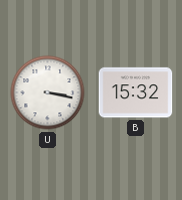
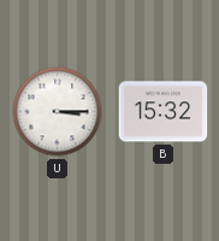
U: 3:17 -> 3:15 (58, 112)
